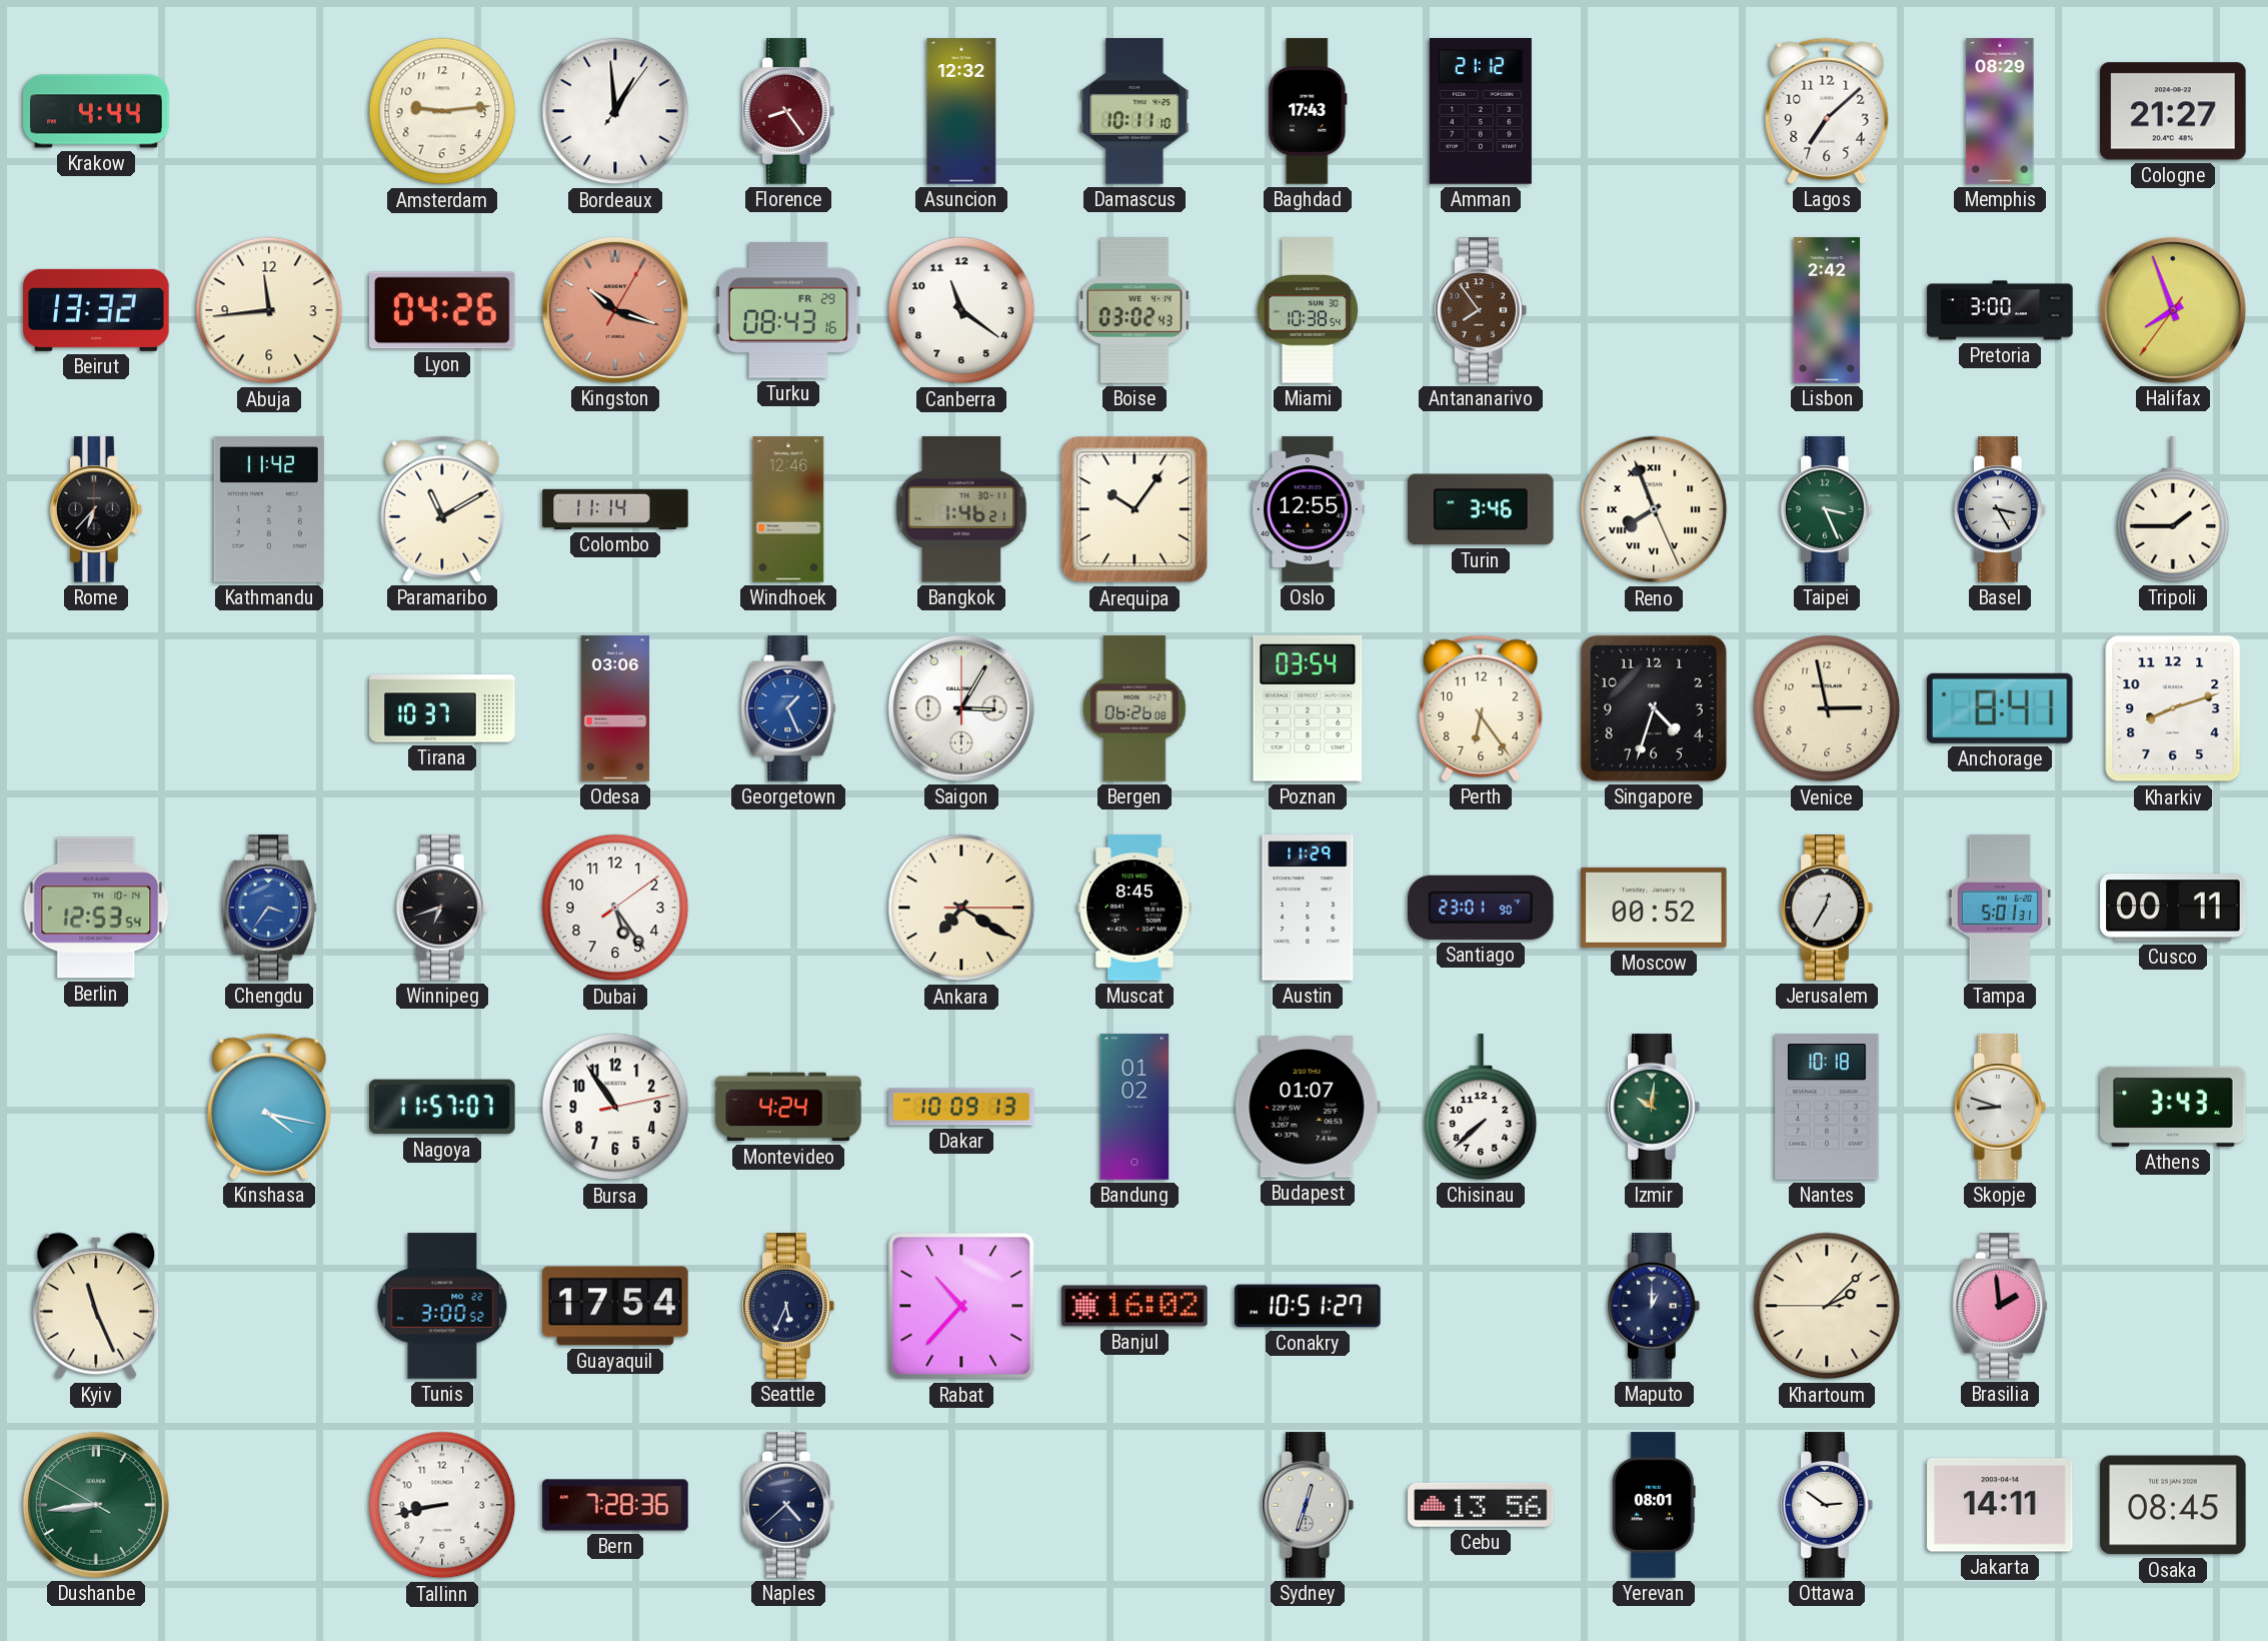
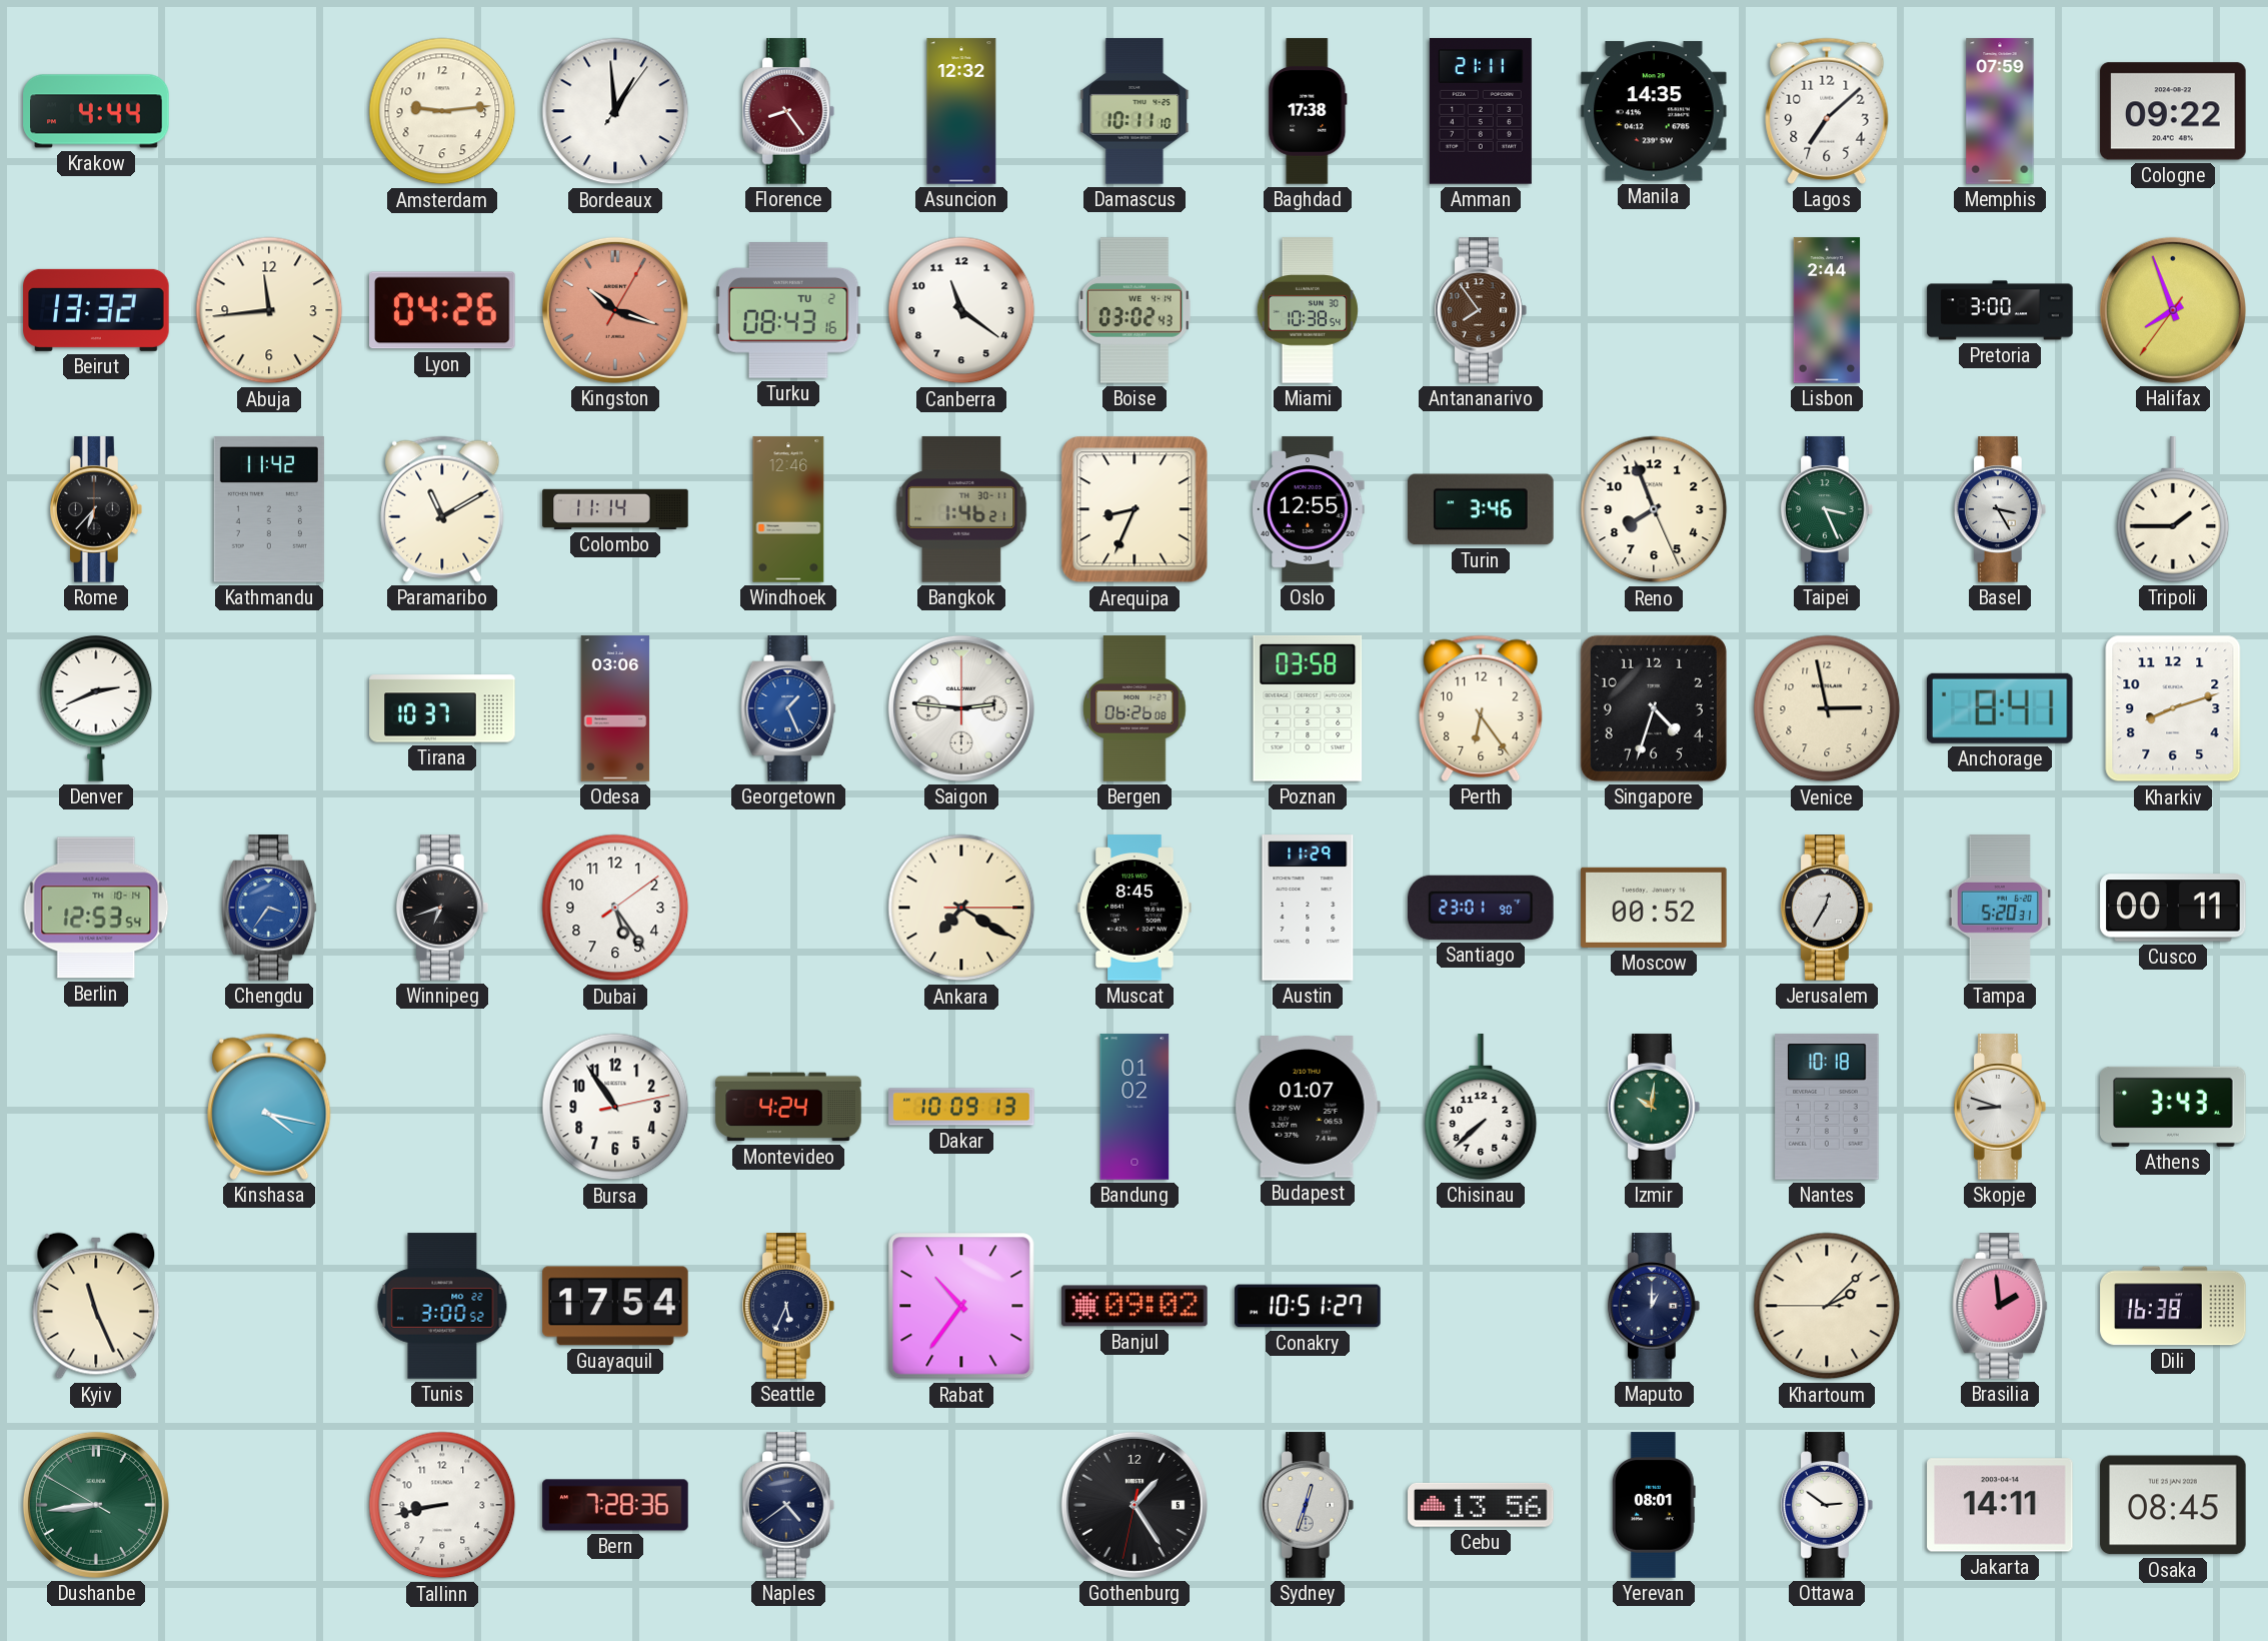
Baghdad: 17:43 -> 17:38 (1308, 111)
Amman: 21:12 -> 21:11 (1481, 111)
Manila: none -> 14:35 (1655, 111)
Memphis: 08:29 -> 07:59 (2000, 111)
Cologne: 21:27 -> 09:22 (2173, 111)
Turku date: FR 29 -> TU 2 (788, 311)
Lisbon: 2:42 -> 2:44 (1827, 310)
Arequipa: 10:06 -> 8:34 (1135, 509)
Reno numerals: Roman -> Arabic (1654, 509)
Denver: none -> 2:41 (96, 708)
Saigon: 3:05 -> 2:46 (961, 708)
Poznan: 03:54 -> 03:58 (1308, 708)
Tampa: 5:01 -> 5:20 (1999, 908)
Nagoya: 11:57 -> none (442, 1107)
Rabat: 10:37 -> 10:36 (961, 1306)
Banjul: 16:02 -> 09:02 (1135, 1306)
Dili: none -> 16:38 (2173, 1306)
Naples: 4:38 -> 4:39 (789, 1505)
Gothenburg: none -> 1:24 (1135, 1505)
